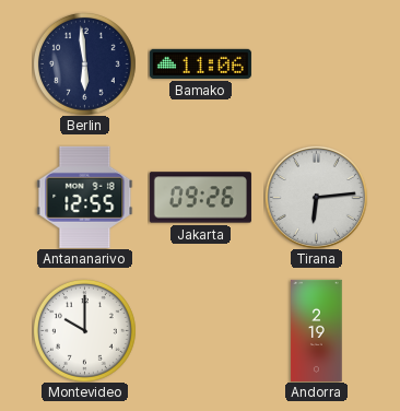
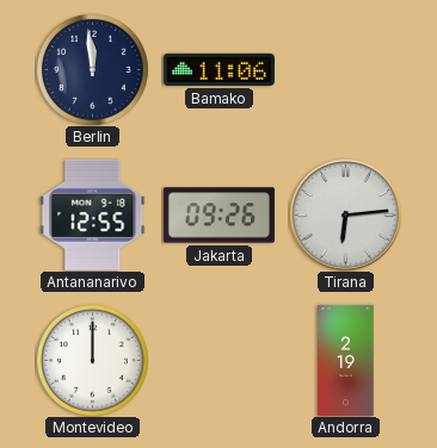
Berlin: 5:59 -> 11:59 (92, 69)
Montevideo: 10:00 -> 12:00 (92, 360)
